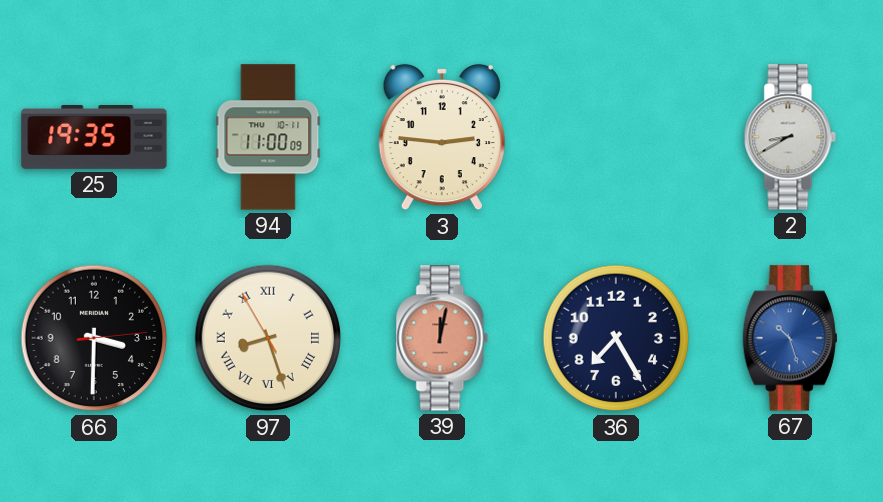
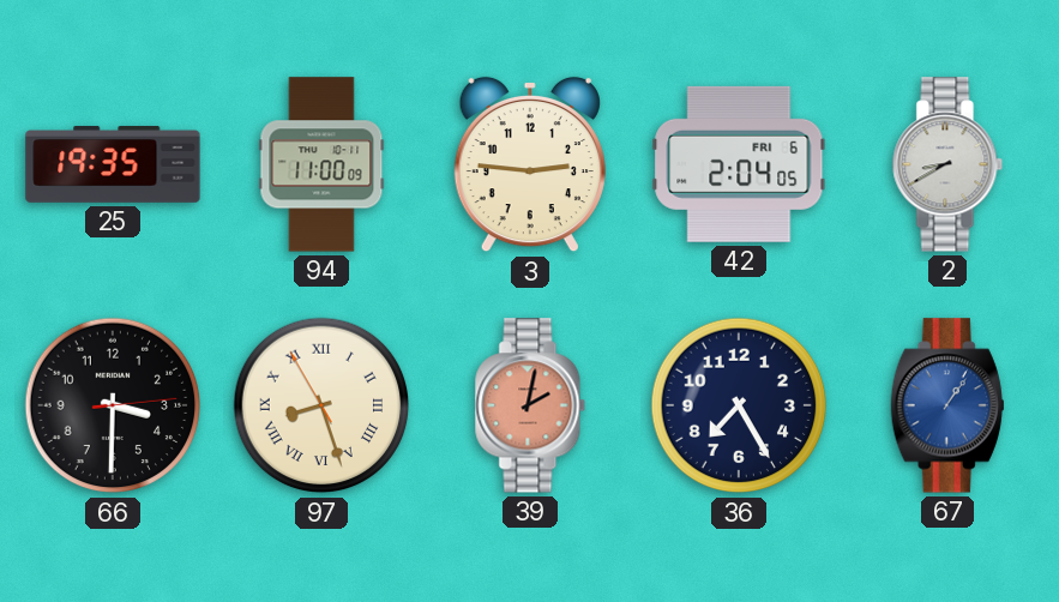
42: none -> 2:04 (739, 164)
39: 12:02 -> 2:02 (530, 405)
67: 10:27 -> 1:06 (947, 405)
